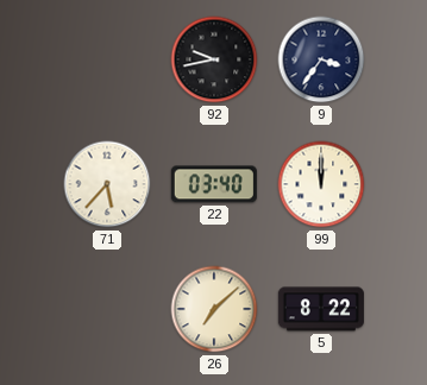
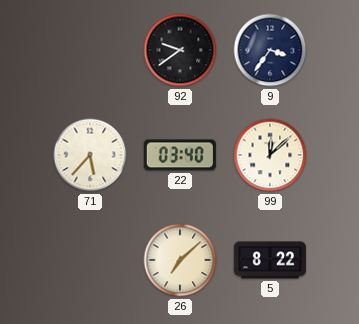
92: 9:43 -> 9:39 (180, 50)
99: 12:00 -> 12:08 (270, 155)
